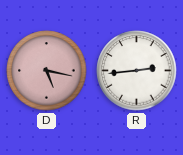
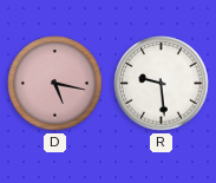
R: 2:44 -> 9:29 (162, 84)
